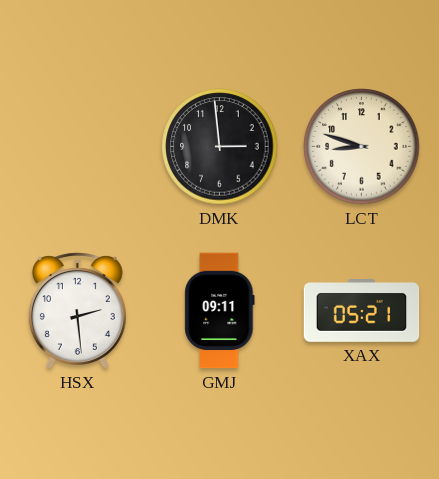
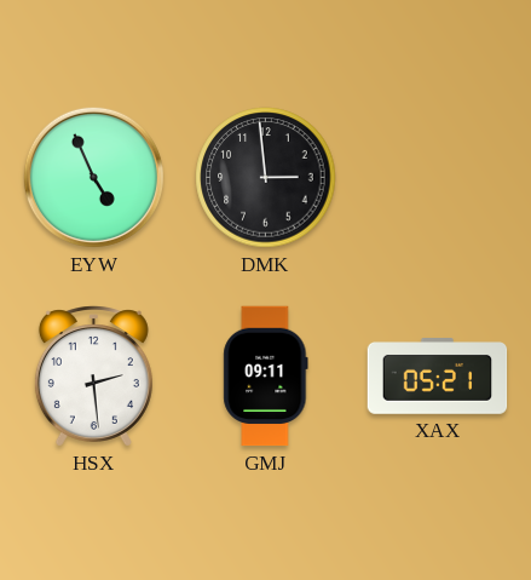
EYW: none -> 4:56 (93, 177)
LCT: 8:48 -> none (362, 147)
